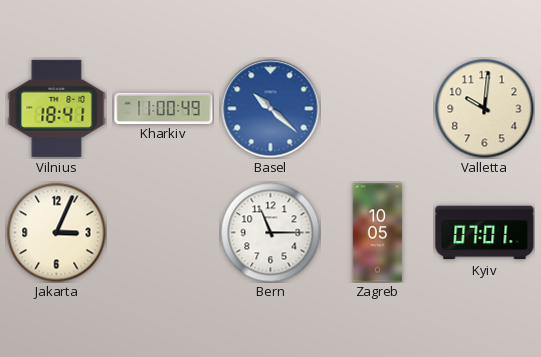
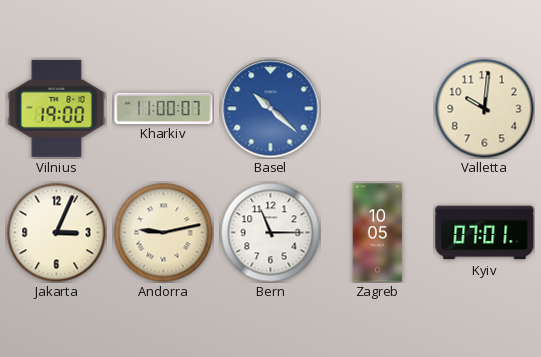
Vilnius: 18:41 -> 19:00 (57, 108)
Kharkiv: 11:00:49 -> 11:00:07 (164, 108)
Andorra: none -> 9:13 (164, 233)
